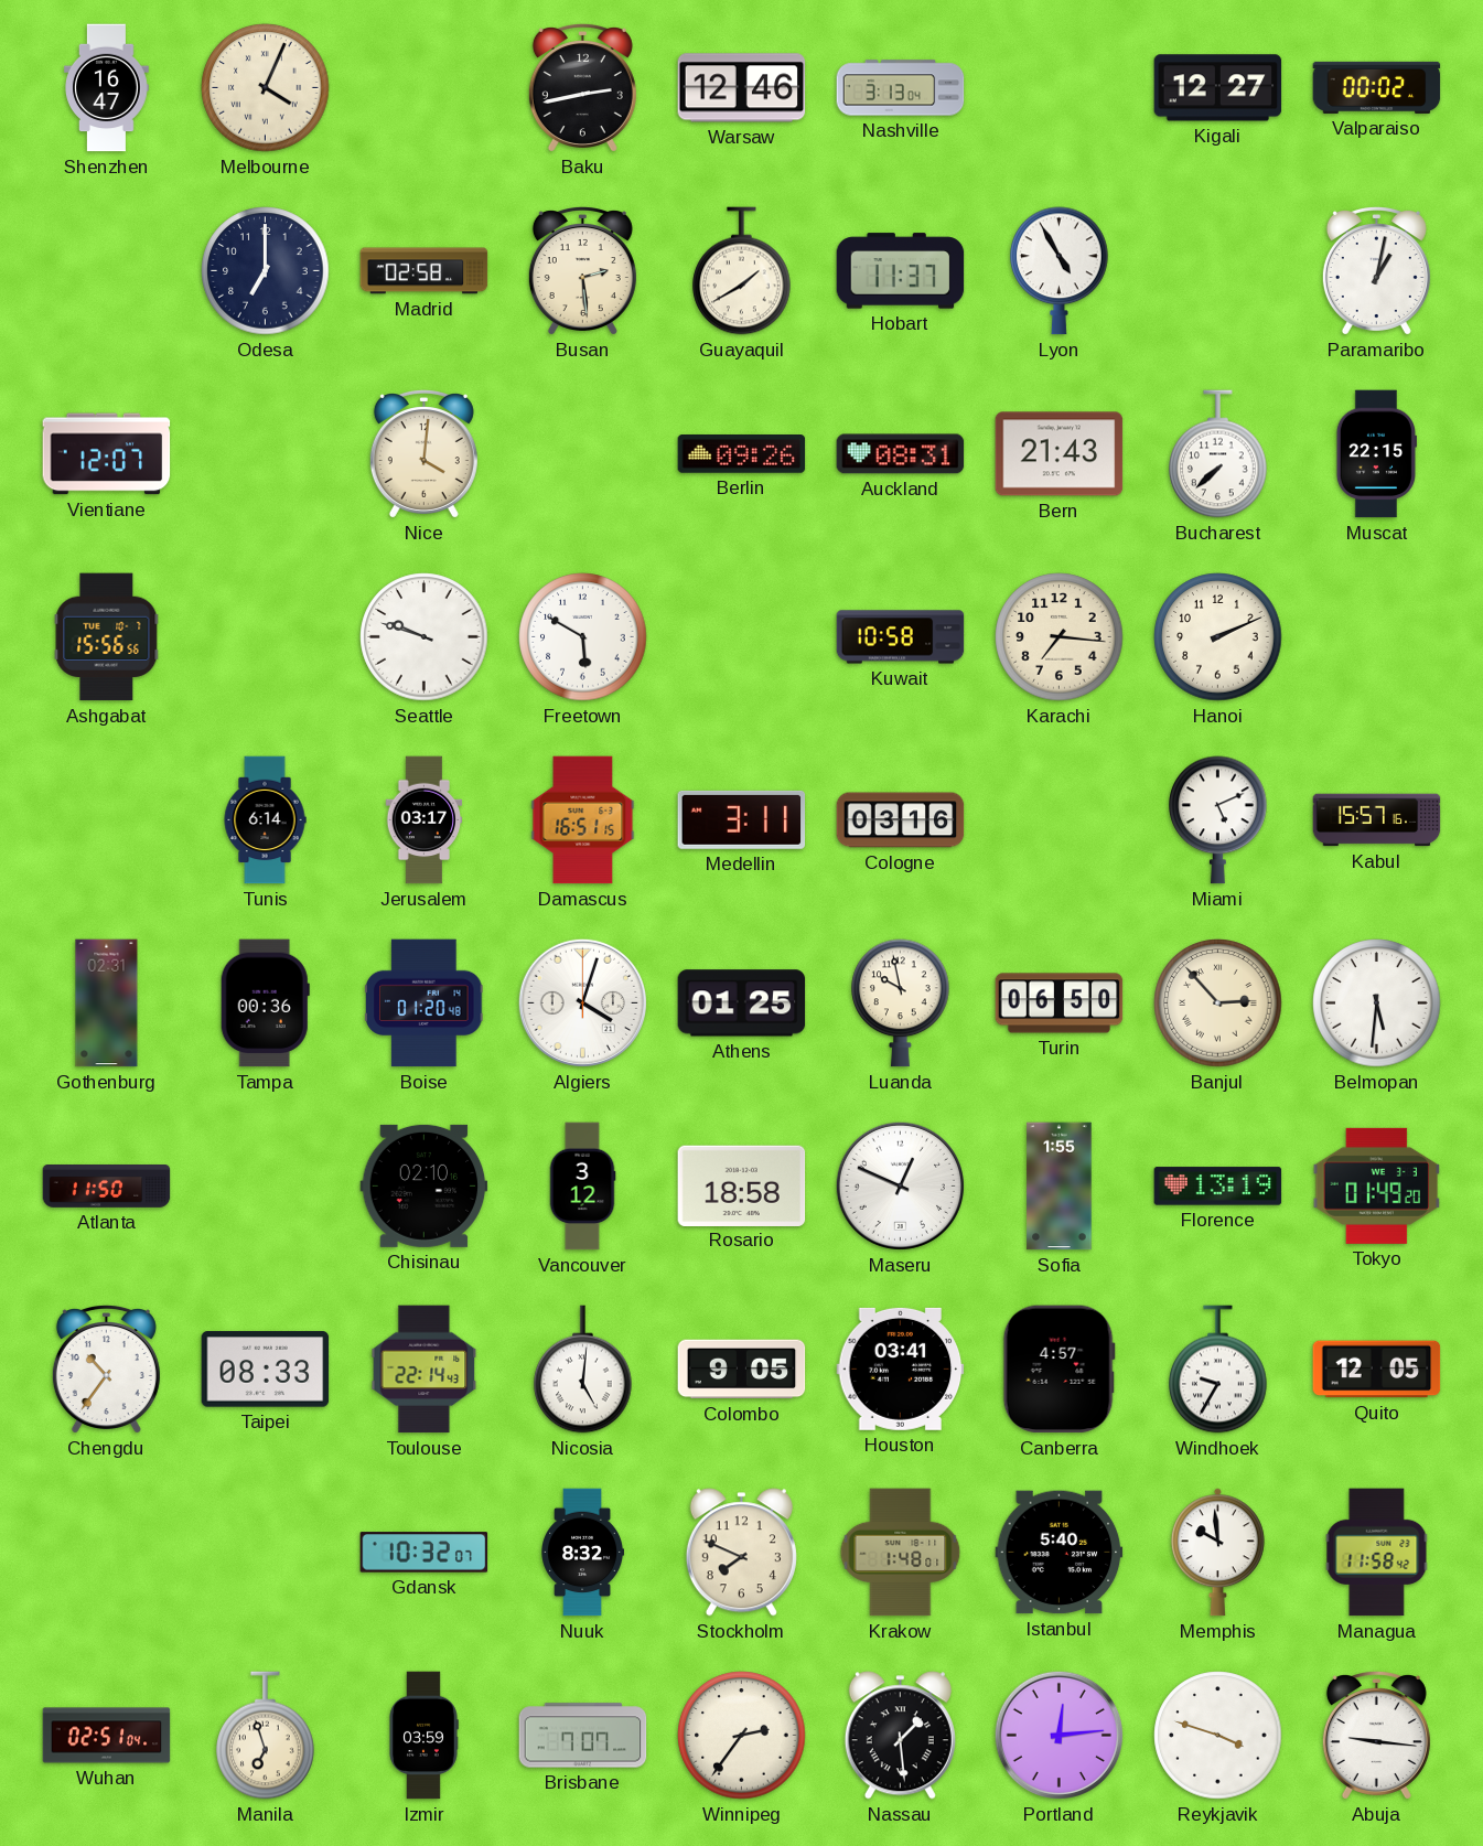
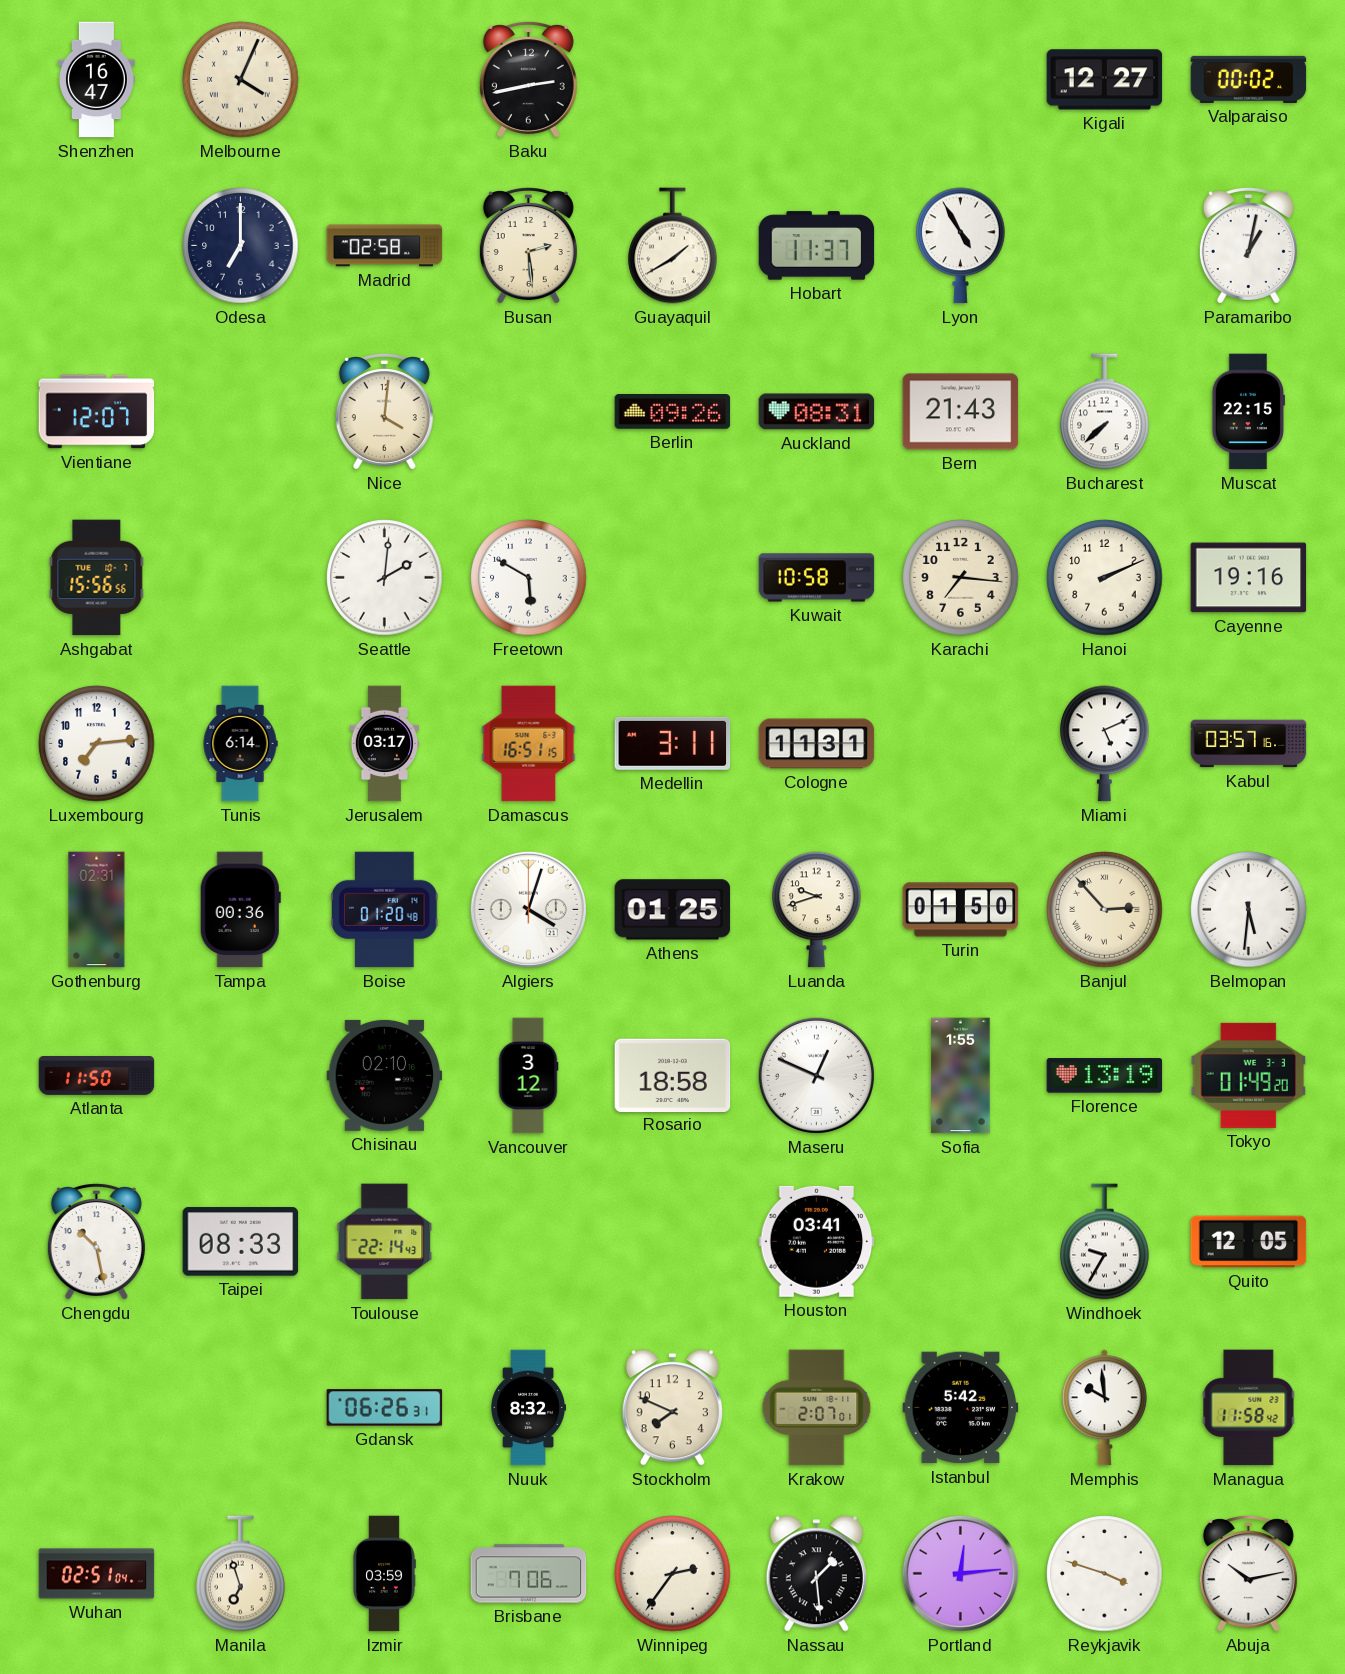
Warsaw: 12:46 -> none (742, 88)
Nashville: 3:13 -> none (901, 88)
Seattle: 9:48 -> 2:01 (385, 578)
Cayenne: none -> 19:16 (1249, 578)
Luxembourg: none -> 7:14 (97, 744)
Cologne: 03:16 -> 11:31 (817, 744)
Kabul: 15:57 -> 03:57 (1249, 744)
Luanda: 9:58 -> 9:42 (817, 910)
Turin: 06:50 -> 01:50 (961, 910)
Chengdu: 10:36 -> 10:28 (96, 1242)
Nicosia: 5:01 -> none (583, 1370)
Colombo: 9:05 -> none (742, 1370)
Canberra: 4:57 -> none (1058, 1370)
Gdansk: 10:32 -> 06:26 (385, 1408)
Krakow: 1:48 -> 2:07 (817, 1408)
Istanbul: 5:40 -> 5:42 (961, 1408)
Brisbane: 7:07 -> 7:06 (529, 1574)
Abuja: 9:16 -> 10:13 (1248, 1574)
